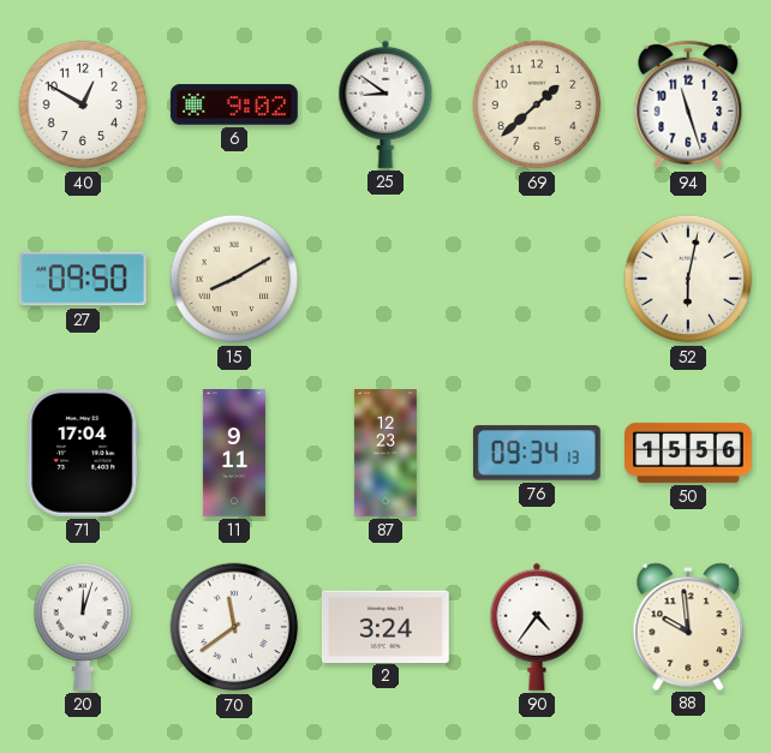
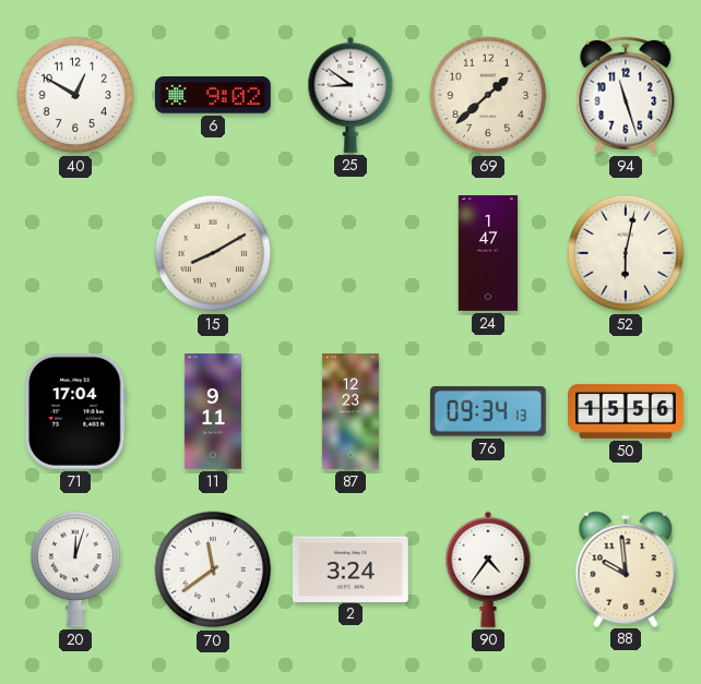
27: 09:50 -> none (83, 279)
24: none -> 1:47 (488, 254)
